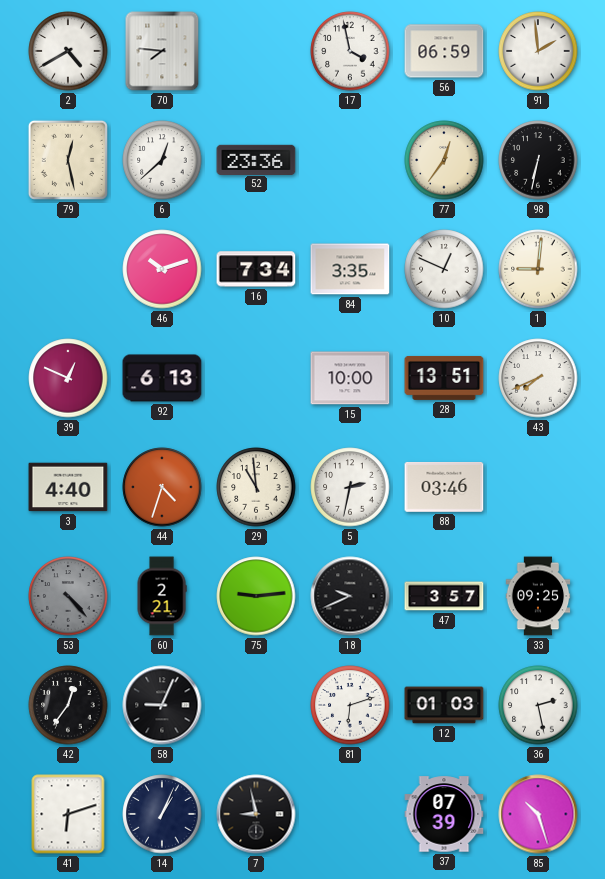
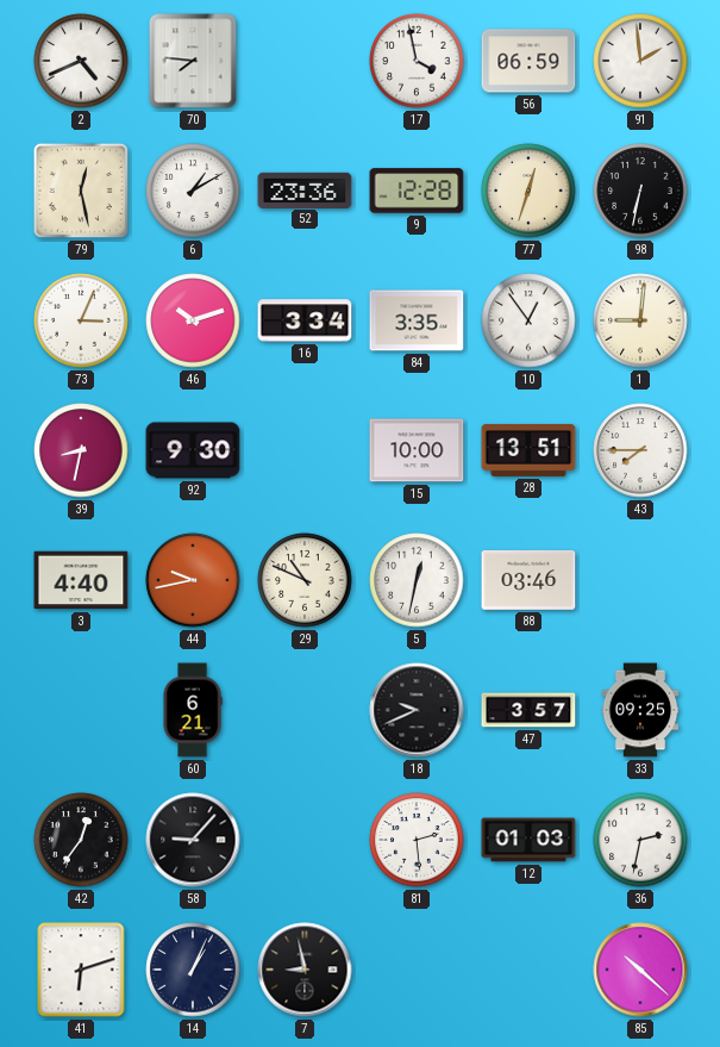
2: 4:40 -> 4:41 (81, 61)
6: 12:38 -> 1:10 (193, 191)
9: none -> 12:28 (417, 191)
77: 12:36 -> 12:33 (528, 191)
73: none -> 3:04 (81, 320)
16: 7:34 -> 3:34 (305, 320)
10: 12:49 -> 12:54 (528, 320)
39: 12:49 -> 8:32 (81, 450)
92: 6:13 -> 9:30 (193, 450)
43: 7:41 -> 7:45 (640, 450)
44: 4:33 -> 9:43 (193, 580)
29: 10:59 -> 10:49 (305, 580)
5: 2:32 -> 12:32 (417, 580)
53: 4:23 -> none (68, 596)
60: 2:21 -> 6:21 (193, 710)
75: 9:14 -> none (256, 596)
58: 9:04 -> 9:07 (193, 840)
81: 6:12 -> 2:29 (417, 840)
36: 2:28 -> 2:32 (640, 840)
37: 07:39 -> none (444, 814)
85: 10:27 -> 10:22 (640, 970)
